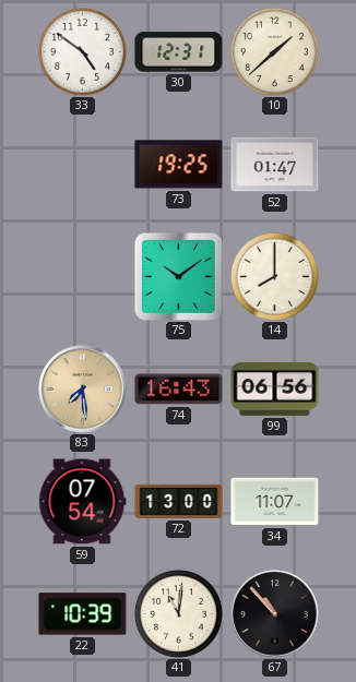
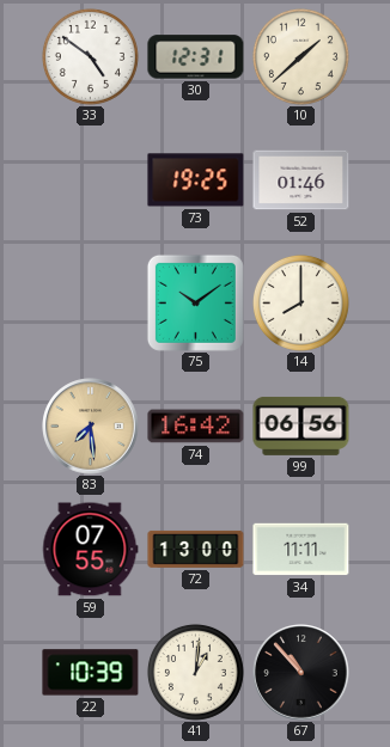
52: 01:47 -> 01:46 (301, 180)
74: 16:43 -> 16:42 (196, 427)
59: 07:54 -> 07:55 (91, 550)
34: 11:07 -> 11:11 (301, 550)
41: 11:01 -> 1:01 (195, 672)
